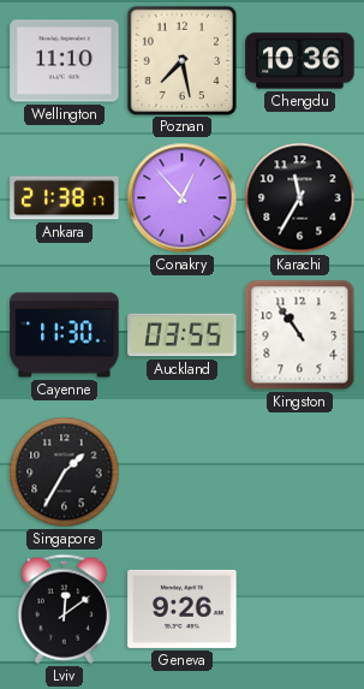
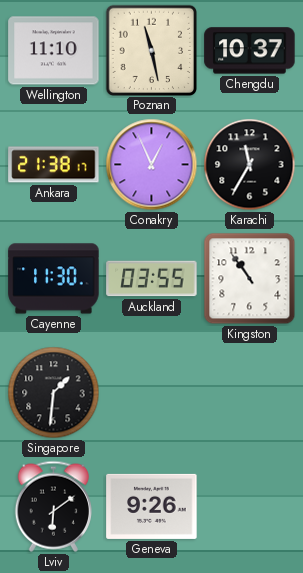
Poznan: 7:28 -> 11:28 (151, 50)
Chengdu: 10:36 -> 10:37 (250, 51)
Conakry: 12:53 -> 12:56 (152, 165)
Singapore: 1:35 -> 1:31 (54, 393)
Lviv: 12:09 -> 6:09 (53, 506)
